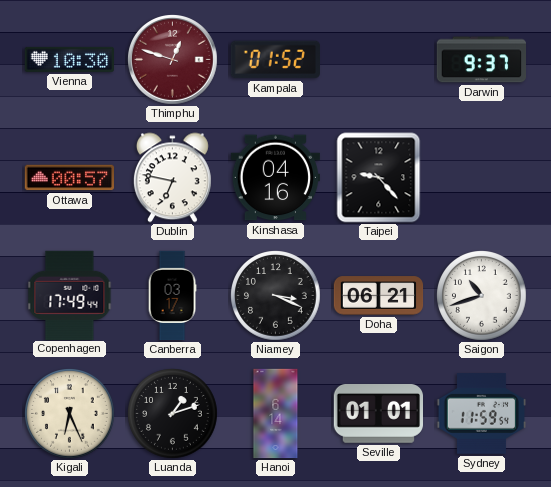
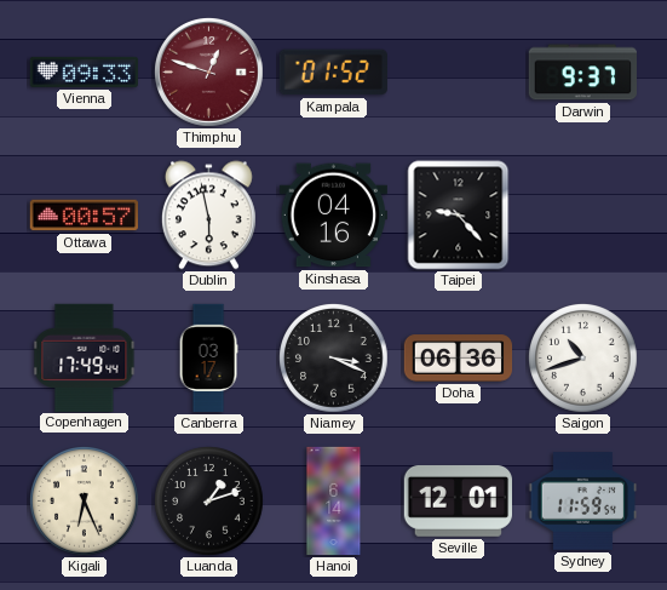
Vienna: 10:30 -> 09:33 (84, 71)
Dublin: 6:47 -> 5:58 (208, 216)
Doha: 06:21 -> 06:36 (459, 359)
Seville: 01:01 -> 12:01 (458, 502)
